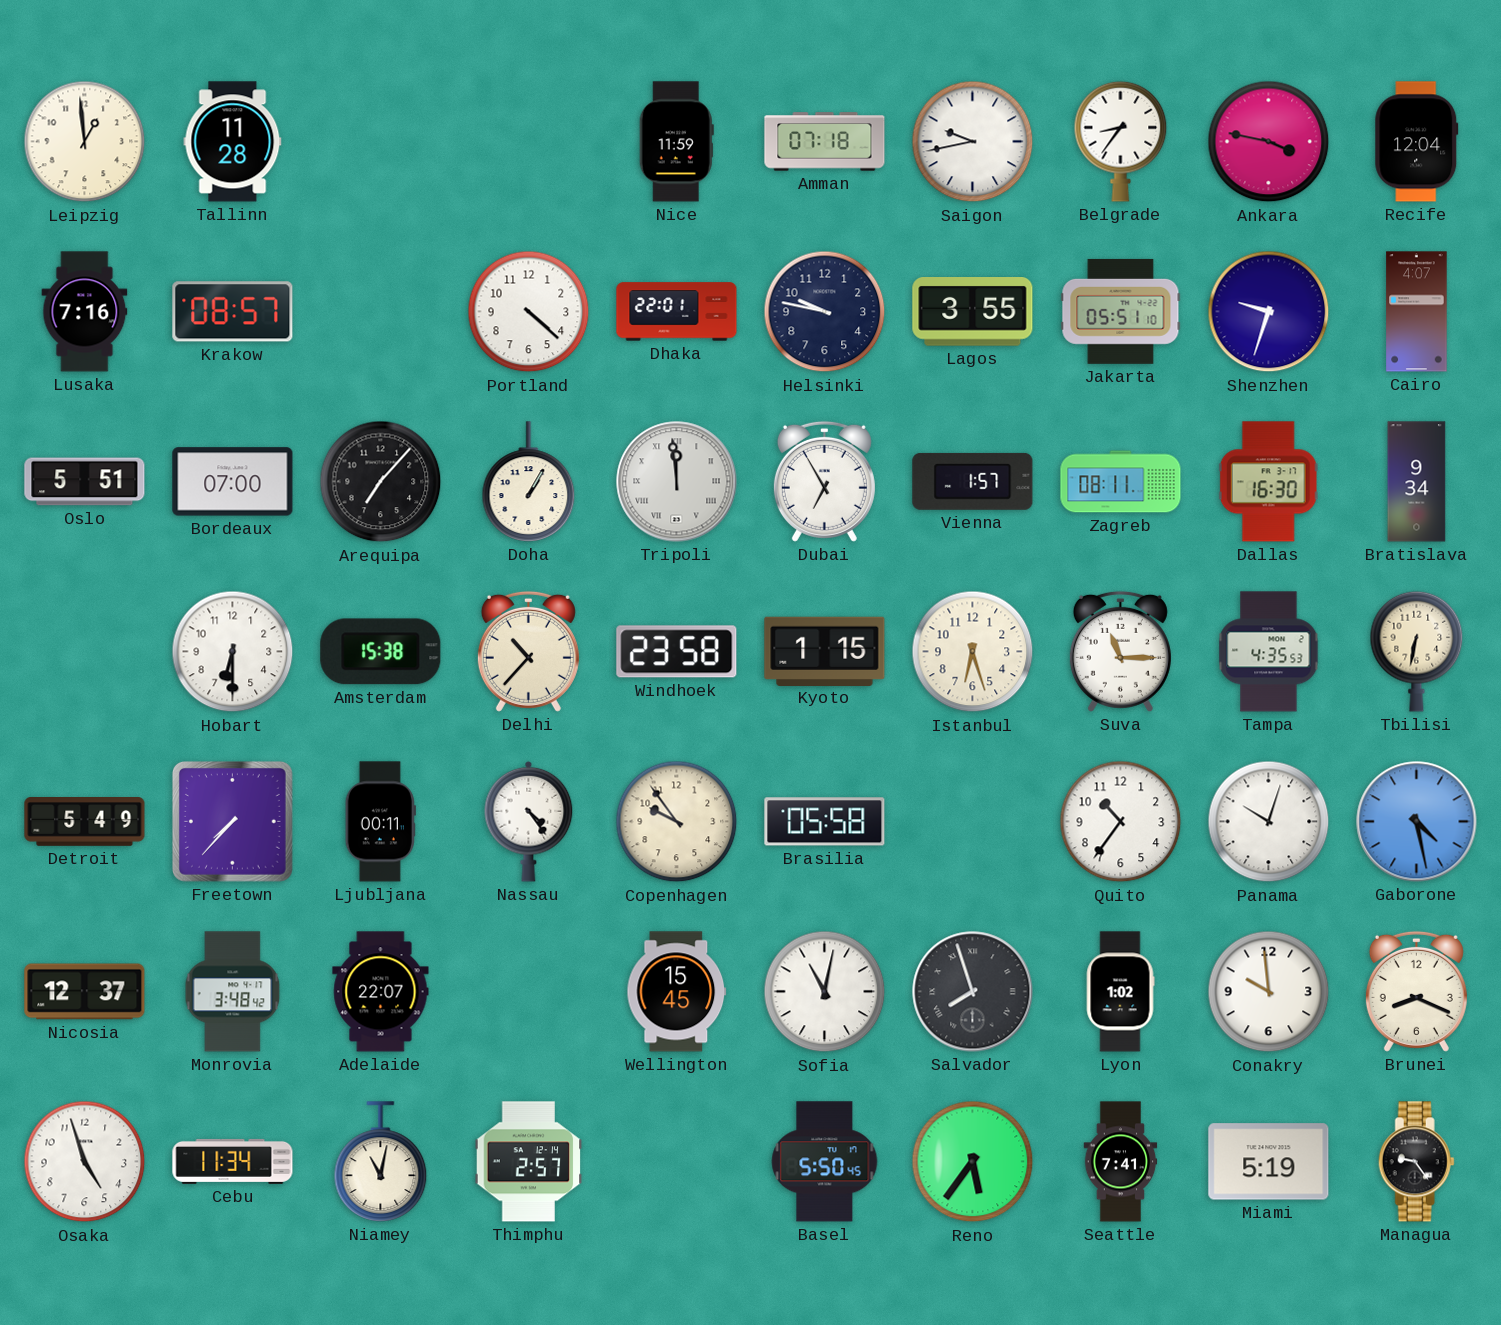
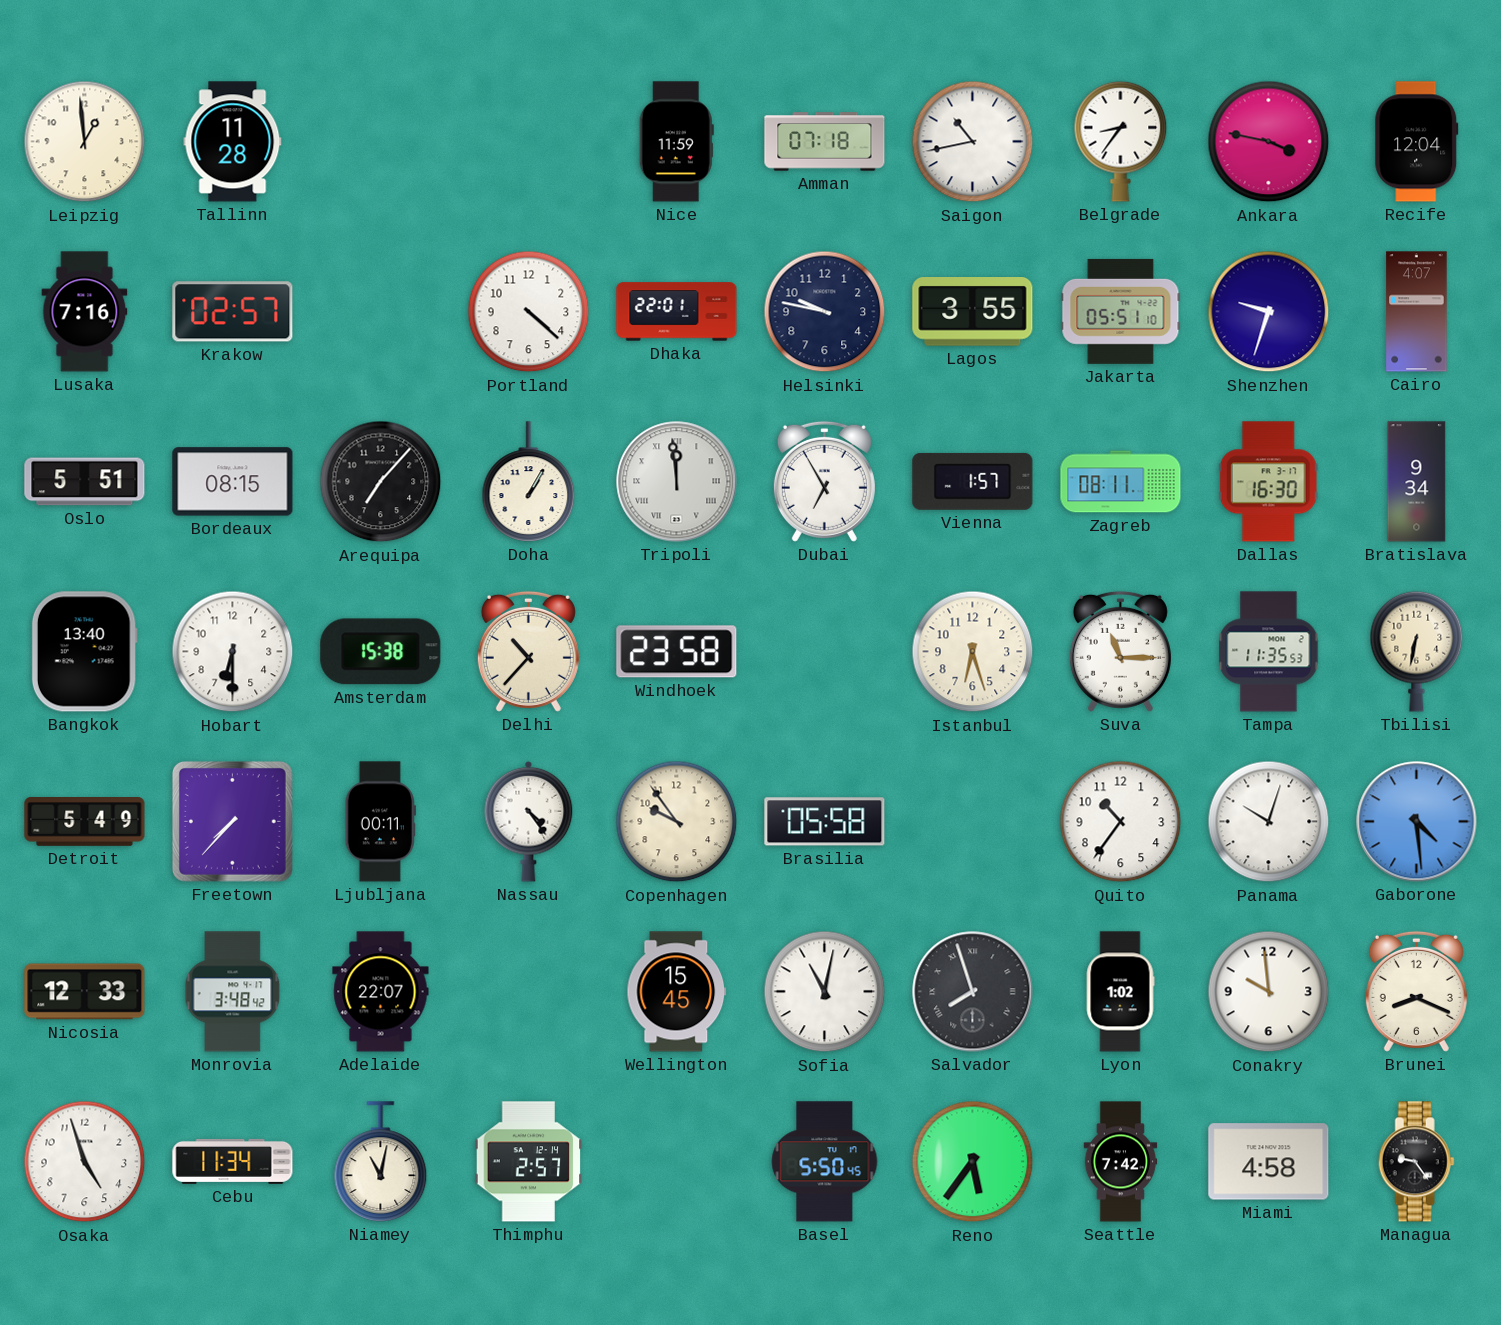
Saigon: 9:43 -> 10:43 (973, 142)
Krakow: 08:57 -> 02:57 (233, 312)
Bordeaux: 07:00 -> 08:15 (233, 482)
Bangkok: none -> 13:40 (84, 652)
Kyoto: 1:15 -> none (825, 651)
Tampa: 4:35 -> 11:35 (1269, 652)
Gaborone: 4:28 -> 4:29 (1417, 822)
Nicosia: 12:37 -> 12:33 (85, 992)
Seattle: 7:41 -> 7:42 (1121, 1162)
Miami: 5:19 -> 4:58 (1269, 1162)
